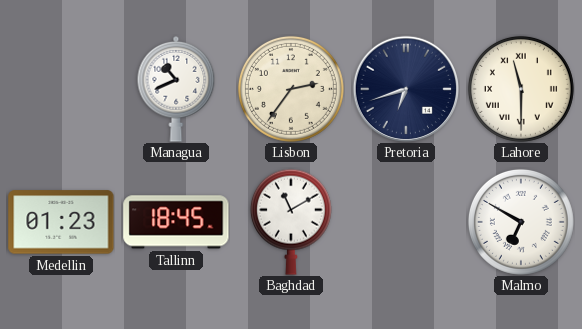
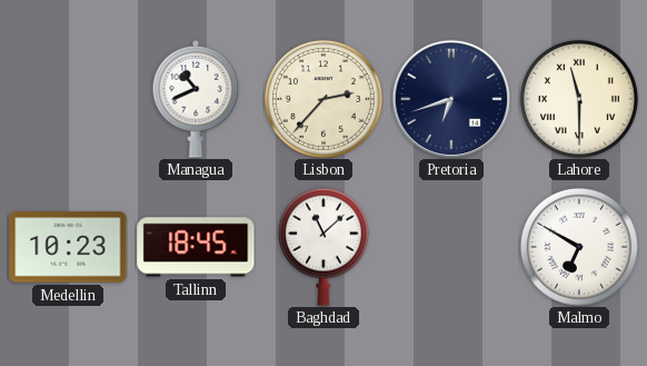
Lisbon: 2:36 -> 2:37 (323, 99)
Medellin: 01:23 -> 10:23 (68, 247)
Baghdad: 11:10 -> 11:08 (323, 247)
